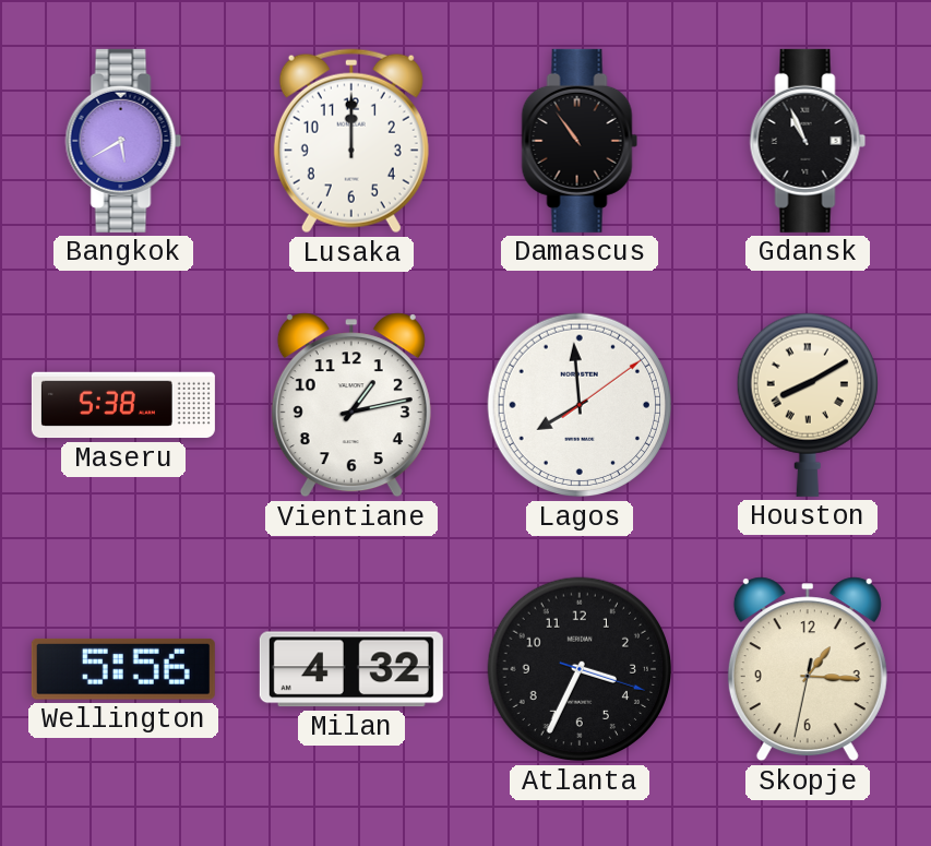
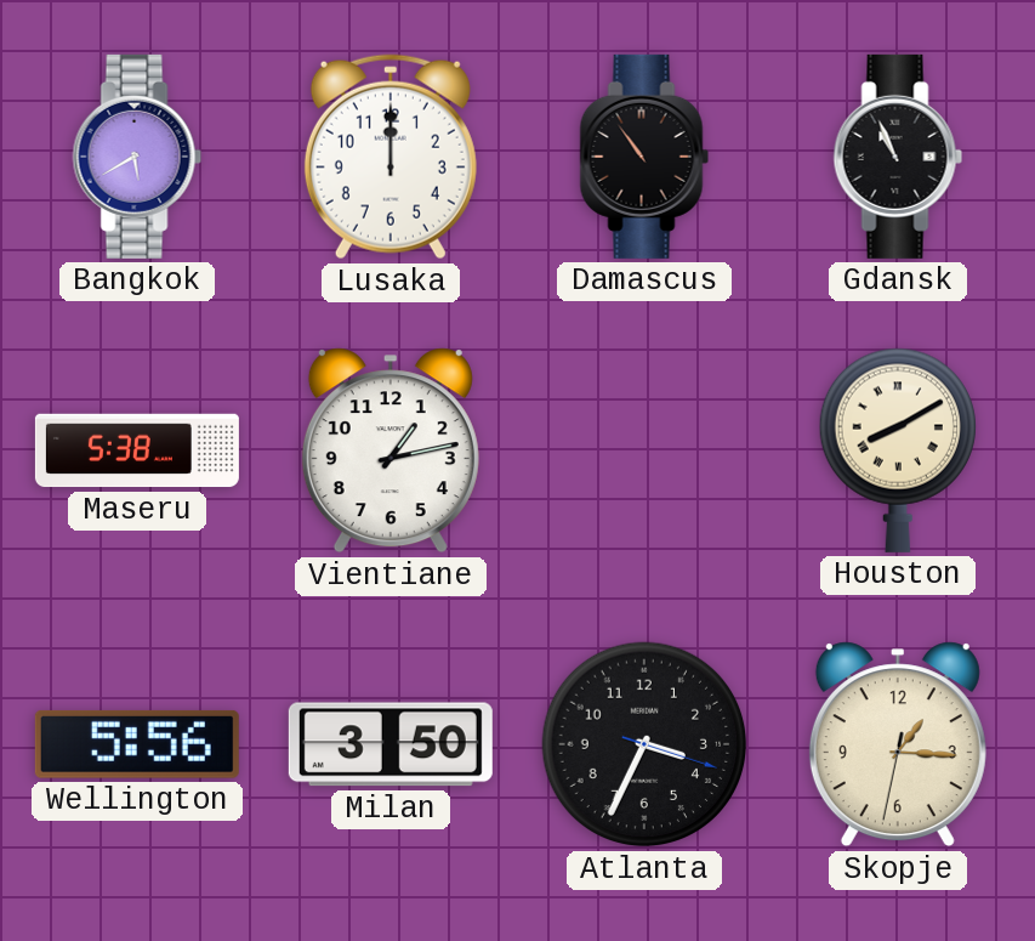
Lagos: 7:59 -> none (580, 405)
Milan: 4:32 -> 3:50 (391, 744)
